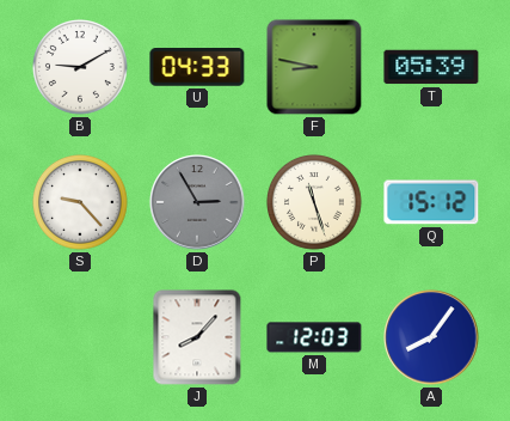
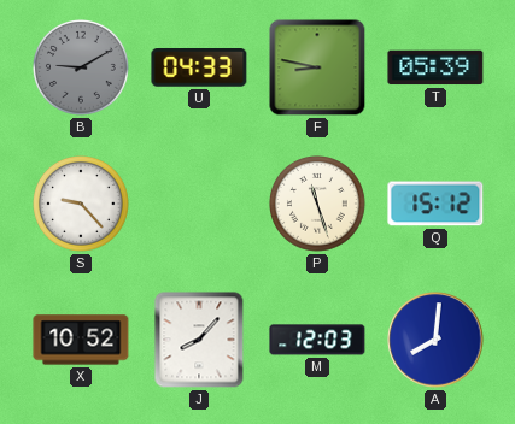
B dial: white -> grey (82, 69)
D: 2:55 -> none (197, 202)
X: none -> 10:52 (81, 340)
A: 8:06 -> 8:01 (435, 340)
